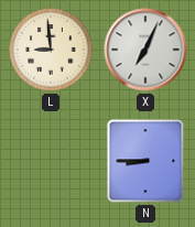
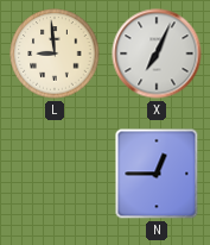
N: 8:45 -> 12:45 (157, 174)
